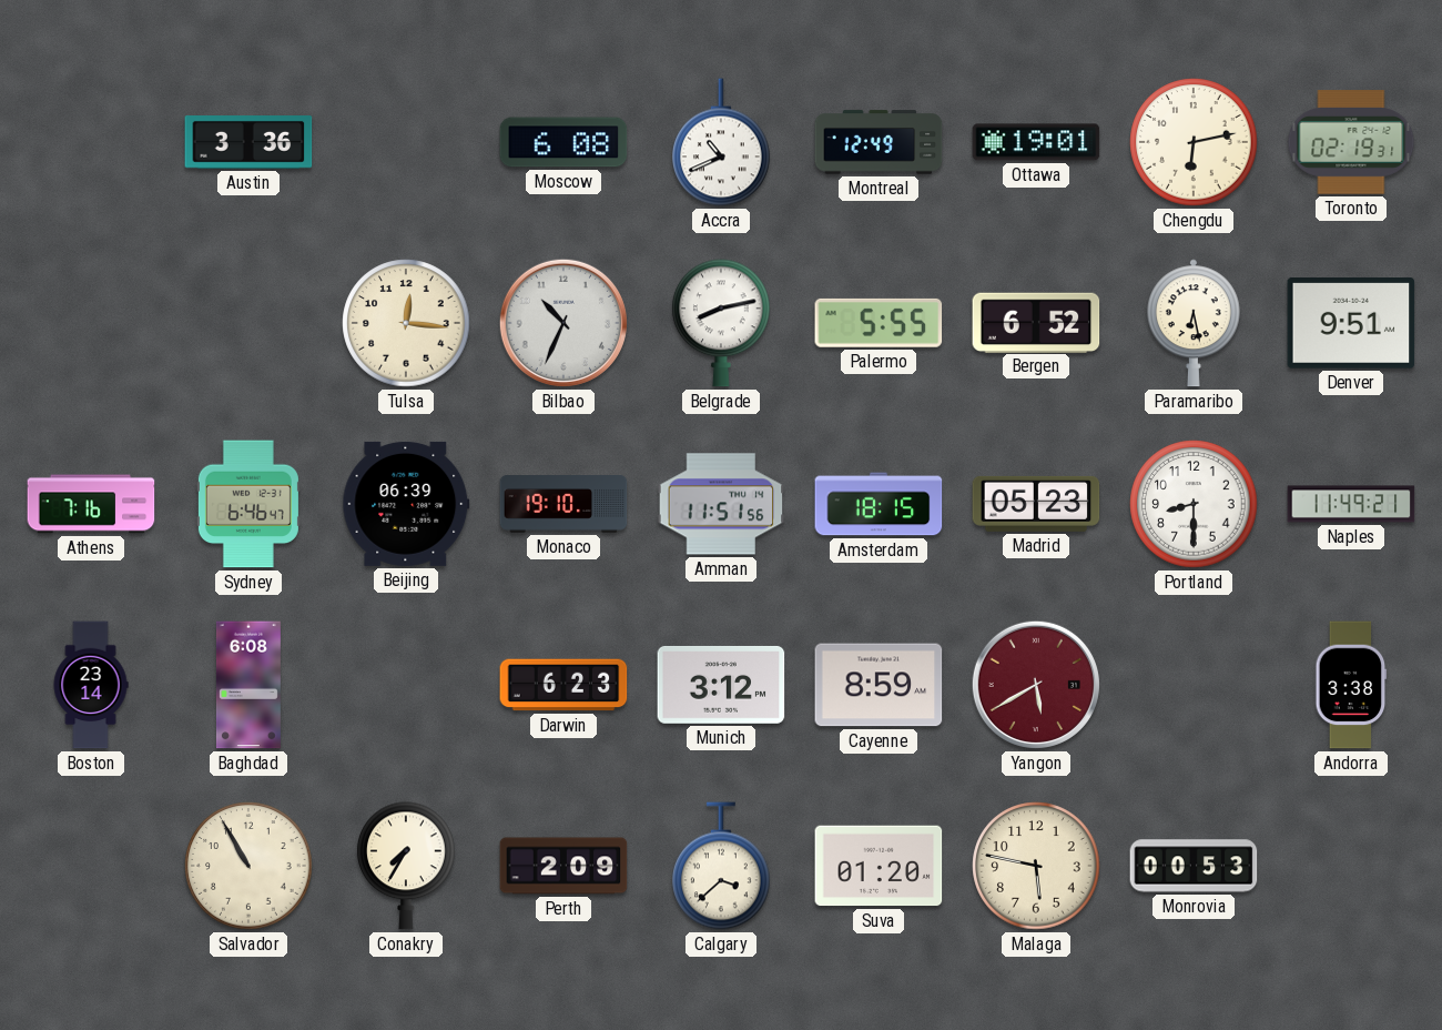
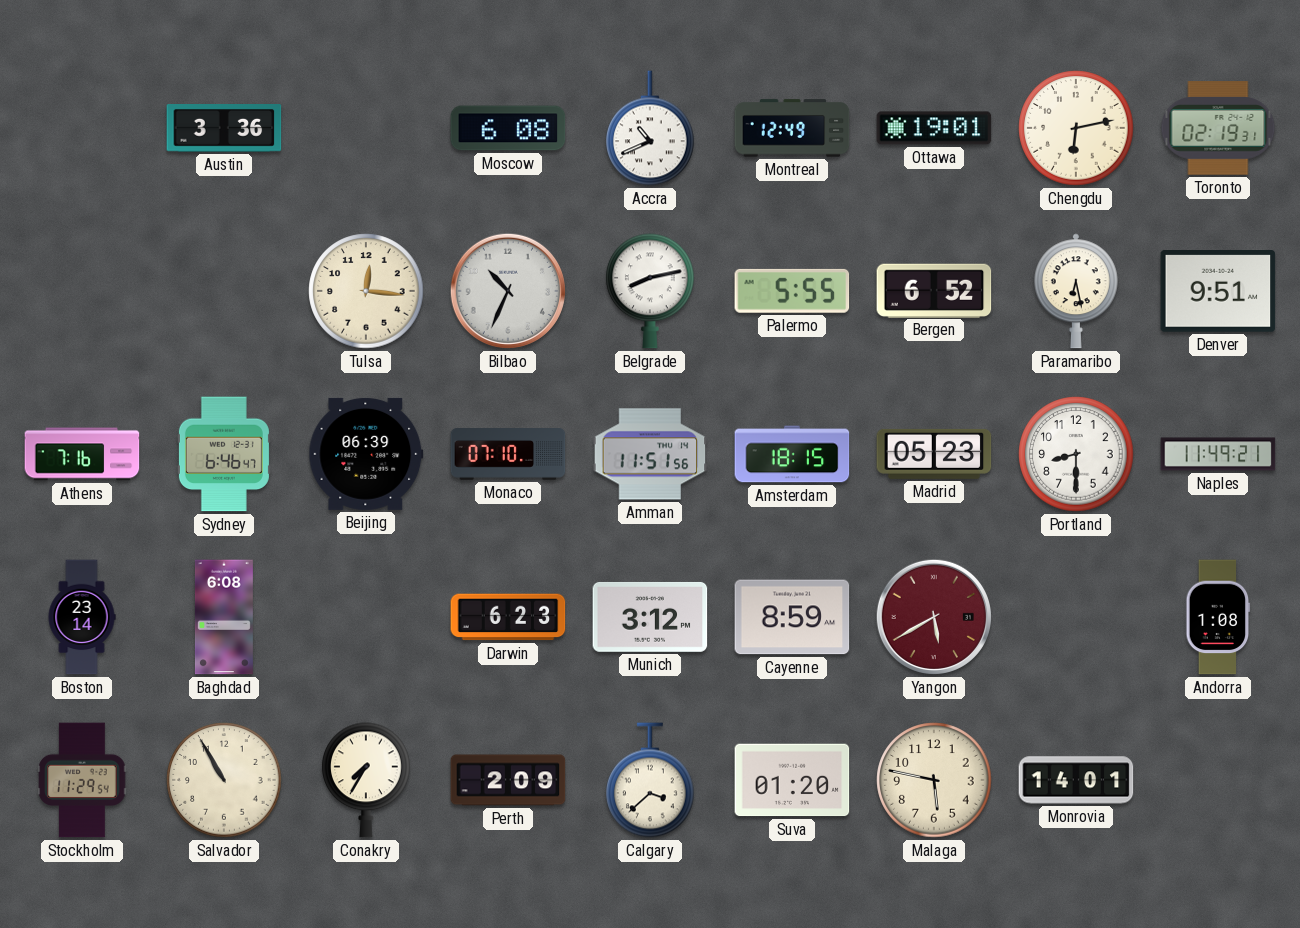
Monaco: 19:10 -> 07:10 (508, 455)
Andorra: 3:38 -> 1:08 (1218, 617)
Stockholm: none -> 11:29 (82, 780)
Monrovia: 00:53 -> 14:01 (1076, 780)
